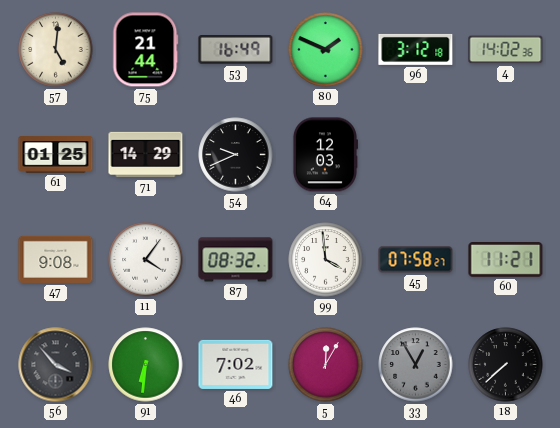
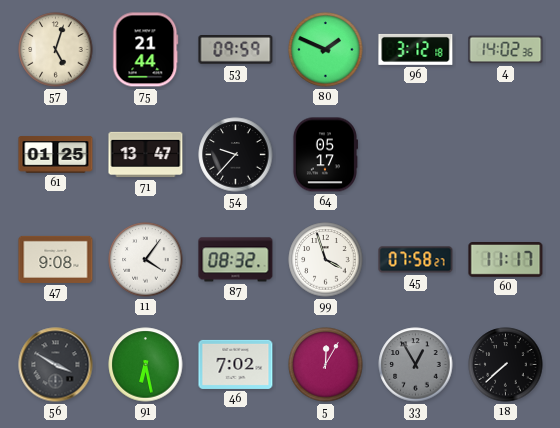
57: 5:01 -> 5:03 (56, 50)
53: 16:49 -> 09:59 (236, 50)
71: 14:29 -> 13:47 (146, 155)
54: 9:41 -> 9:37 (236, 155)
64: 12:03 -> 05:17 (325, 155)
99: 3:59 -> 3:57 (326, 260)
60: 11:21 -> 11:17 (506, 260)
56: 3:53 -> 3:50 (56, 365)
91: 6:31 -> 6:28 (146, 365)
